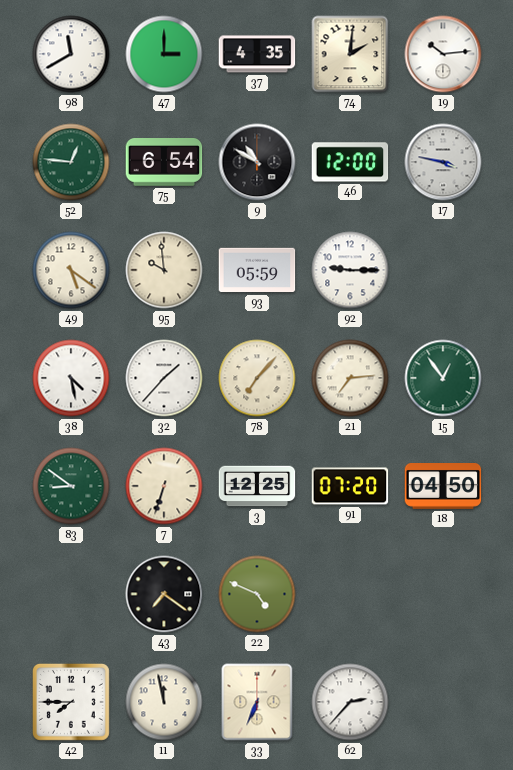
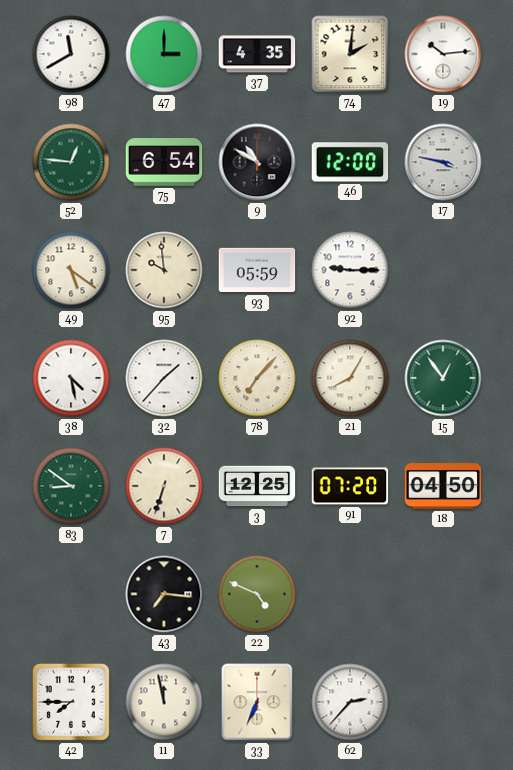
21: 7:14 -> 8:05 (350, 378)
43: 7:21 -> 7:16 (164, 594)
